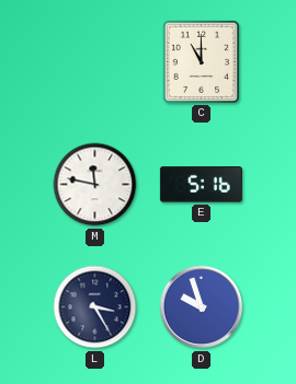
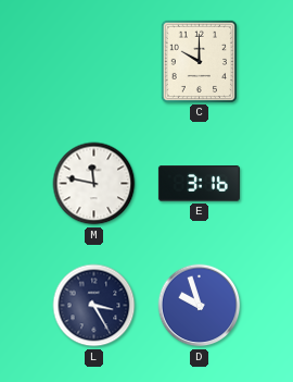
C: 11:00 -> 10:00 (199, 61)
E: 5:16 -> 3:16 (199, 184)
